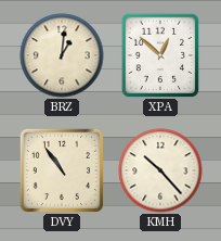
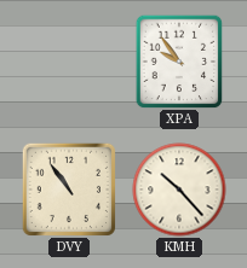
BRZ: 1:01 -> none (62, 55)
XPA: 12:52 -> 9:54 (179, 62)
